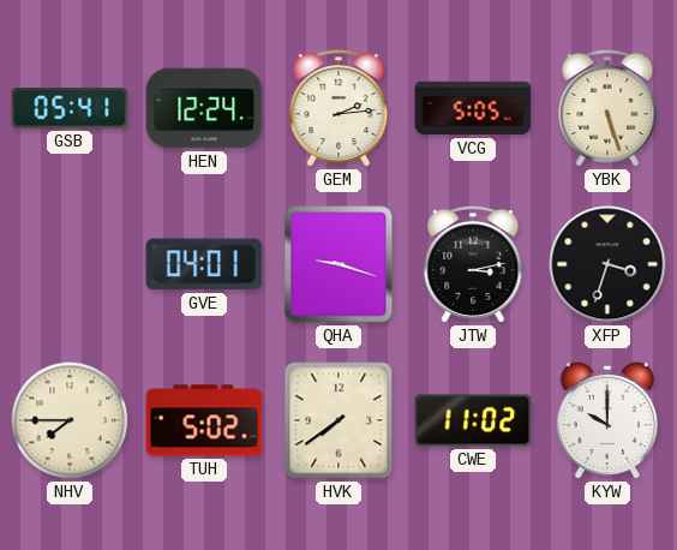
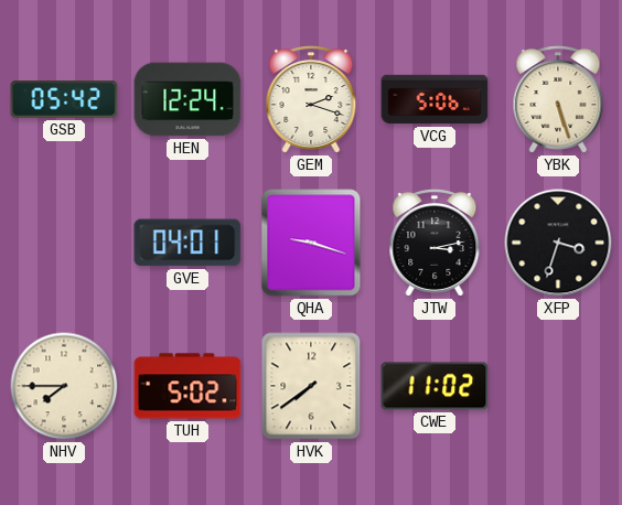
GSB: 05:41 -> 05:42 (64, 99)
GEM: 2:14 -> 2:18 (311, 100)
VCG: 5:05 -> 5:06 (435, 99)
KYW: 10:00 -> none (607, 420)
